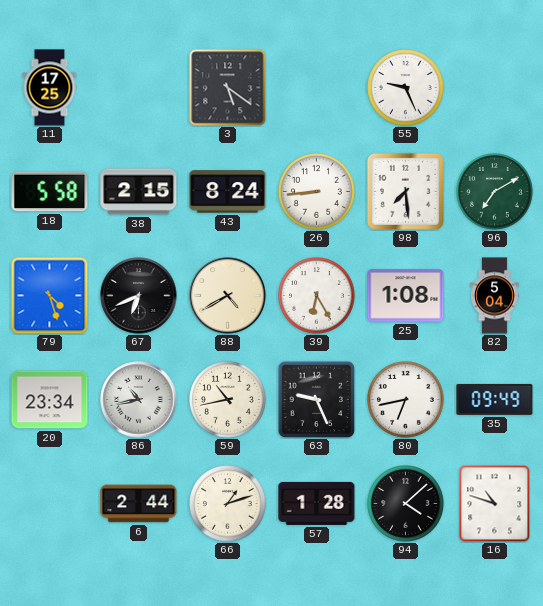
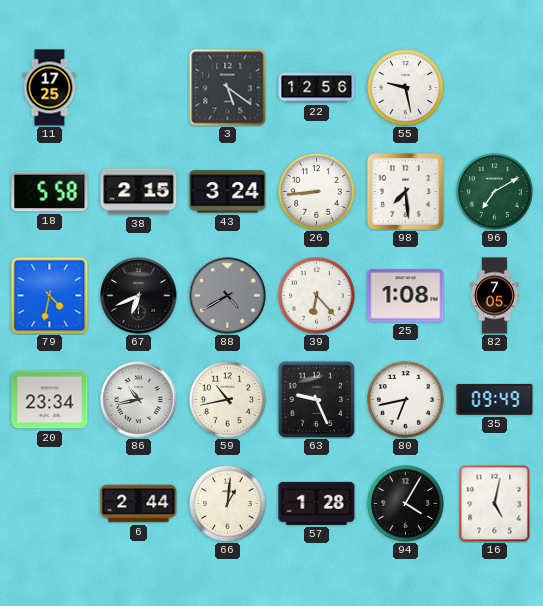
22: none -> 12:56 (317, 88)
55: 9:26 -> 9:28 (406, 88)
43: 8:24 -> 3:24 (228, 192)
79: 4:27 -> 4:32 (49, 295)
88 dial: cream -> grey (228, 296)
39: 6:25 -> 6:23 (317, 296)
82: 5:04 -> 7:05 (495, 296)
66: 1:12 -> 1:01 (228, 504)
94: 4:08 -> 4:05 (406, 504)
16: 10:48 -> 5:02 (495, 503)
